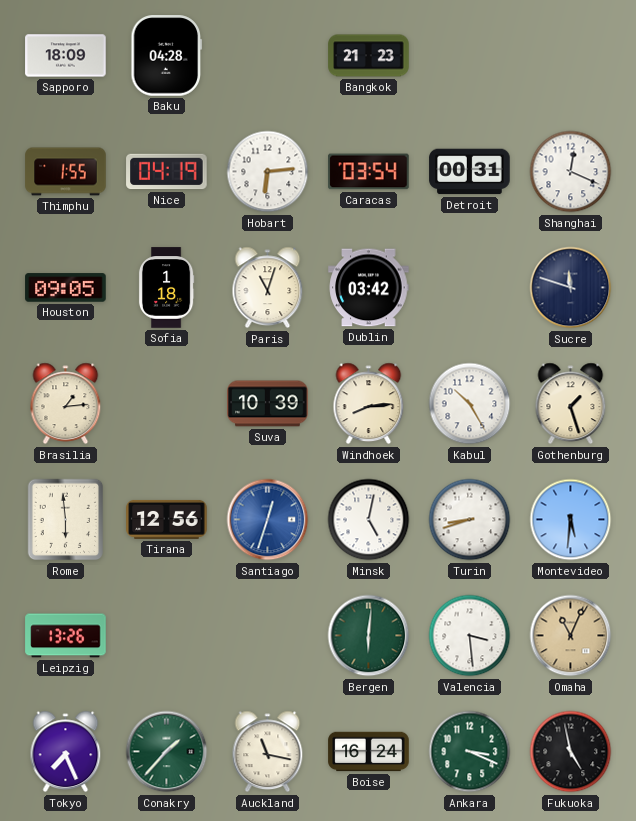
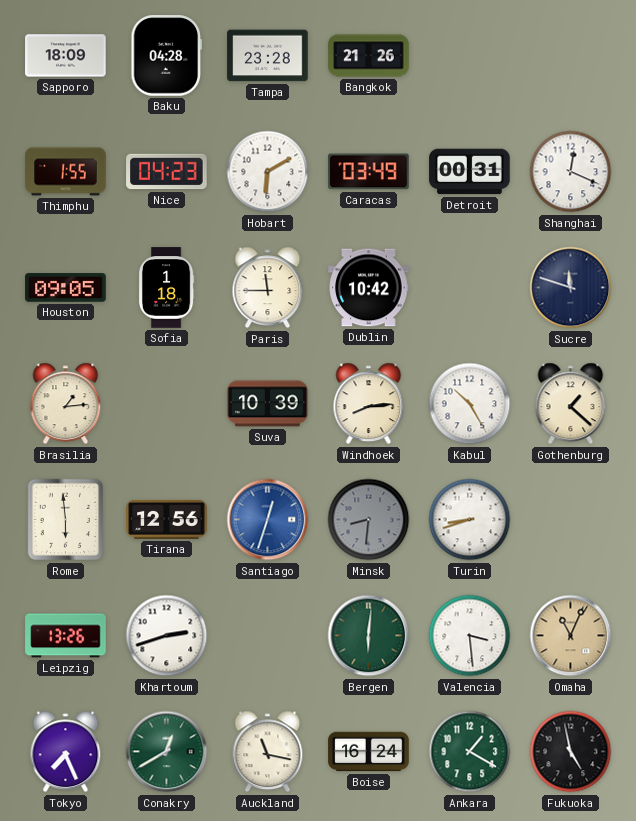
Tampa: none -> 23:28 (268, 56)
Bangkok: 21:23 -> 21:26 (369, 56)
Nice: 04:19 -> 04:23 (167, 172)
Hobart: 6:14 -> 6:10 (268, 172)
Caracas: 03:54 -> 03:49 (369, 172)
Paris: 11:03 -> 11:45 (268, 288)
Dublin: 03:42 -> 10:42 (369, 288)
Gothenburg: 1:27 -> 1:22 (571, 404)
Minsk: 5:02 -> 8:31 (369, 520)
Minsk dial: white -> grey (369, 520)
Montevideo: 5:31 -> none (571, 520)
Khartoum: none -> 2:42 (167, 636)
Conakry: 1:37 -> 12:40 (167, 752)
Ankara: 3:19 -> 1:20 (470, 752)
